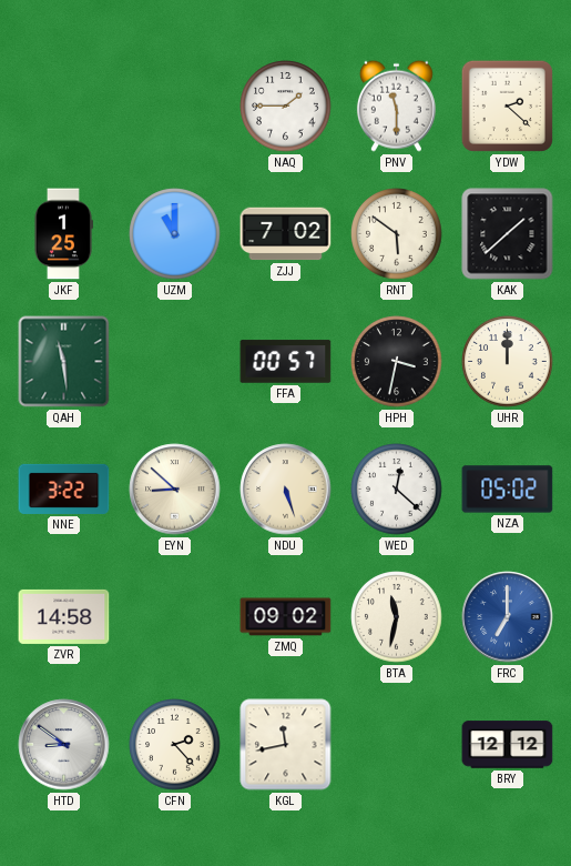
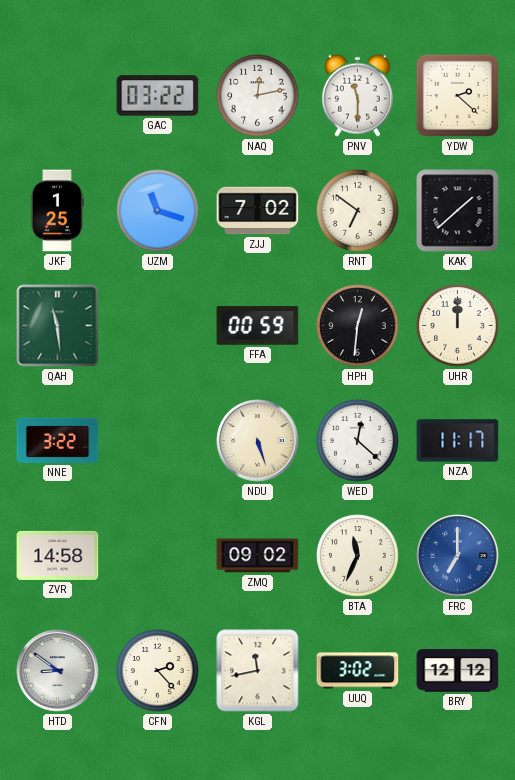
GAC: none -> 03:22 (158, 96)
NAQ: 1:45 -> 12:13 (258, 96)
UZM: 11:00 -> 11:18 (158, 211)
RNT: 5:51 -> 6:51 (358, 211)
FFA: 00:57 -> 00:59 (258, 326)
HPH: 3:32 -> 12:31 (358, 326)
EYN: 8:52 -> none (175, 490)
NZA: 05:02 -> 11:17 (458, 441)
BTA: 11:32 -> 11:34 (358, 556)
UUQ: none -> 3:02 (358, 671)
